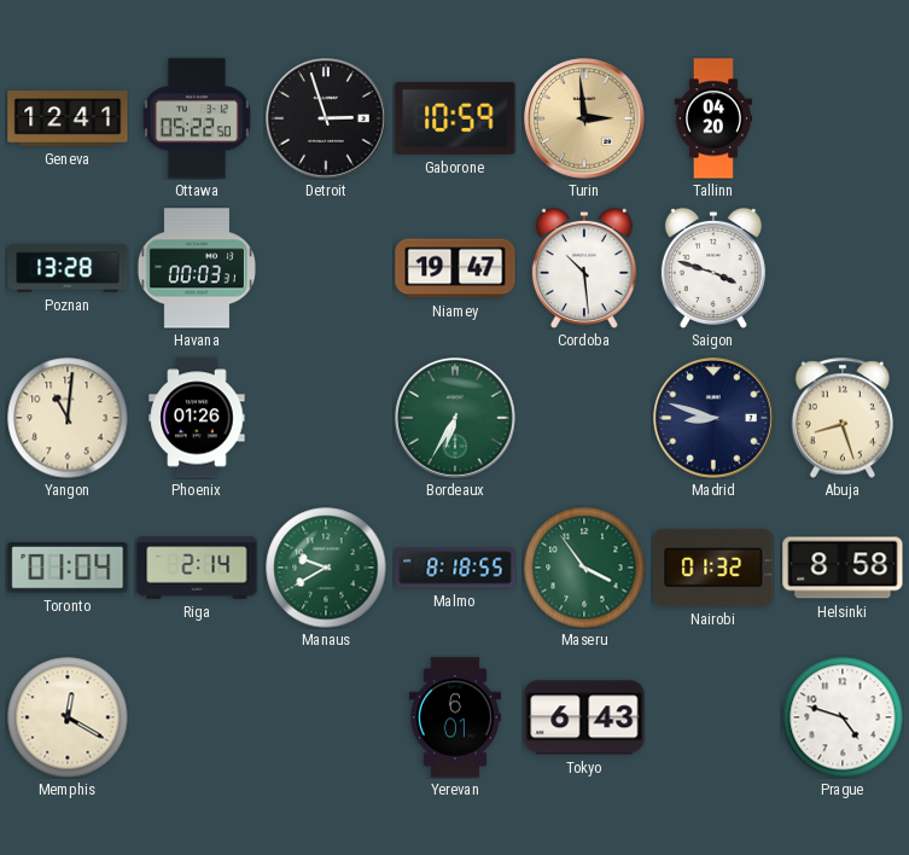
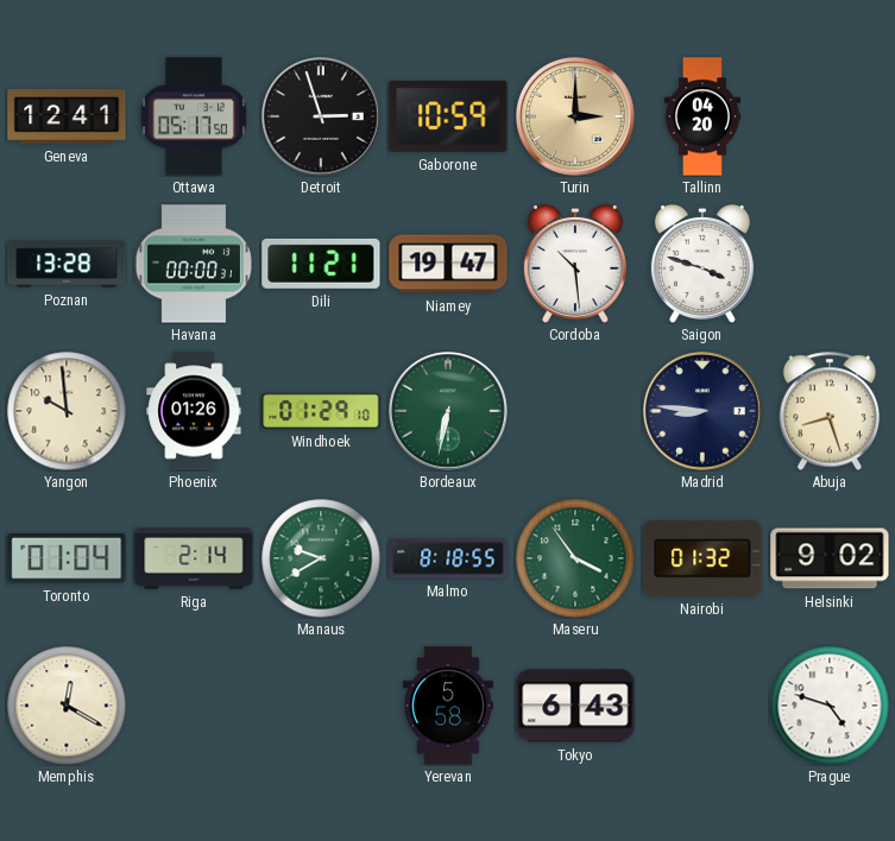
Ottawa: 05:22 -> 05:17 (194, 116)
Turin: 2:59 -> 3:00 (575, 116)
Havana: 00:03 -> 00:00 (194, 264)
Dili: none -> 11:21 (321, 264)
Yangon: 11:01 -> 9:59 (67, 411)
Windhoek: none -> 01:29 (321, 411)
Bordeaux: 6:35 -> 6:32 (448, 411)
Madrid: 8:48 -> 8:46 (702, 411)
Helsinki: 8:58 -> 9:02 (830, 558)
Yerevan: 6:01 -> 5:58 (448, 706)
